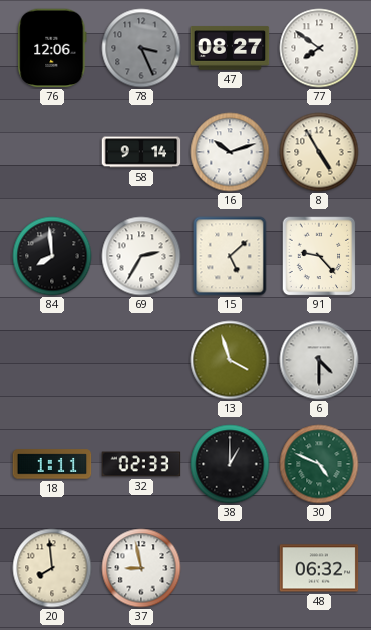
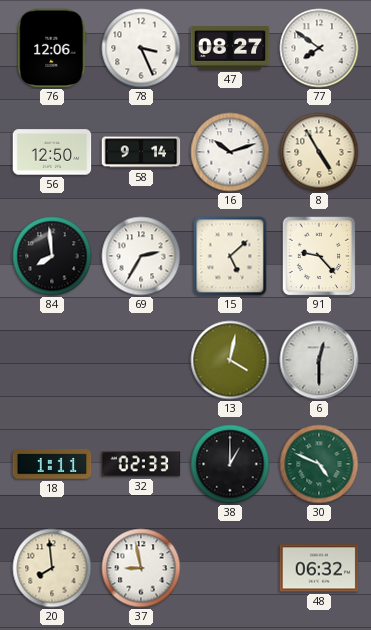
78 dial: grey -> white (141, 48)
56: none -> 12:50 (52, 152)
13: 3:57 -> 4:02 (230, 360)
6: 4:30 -> 12:30 (319, 360)
